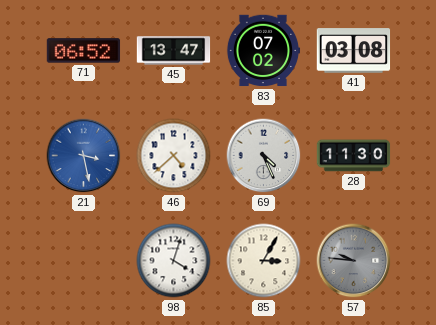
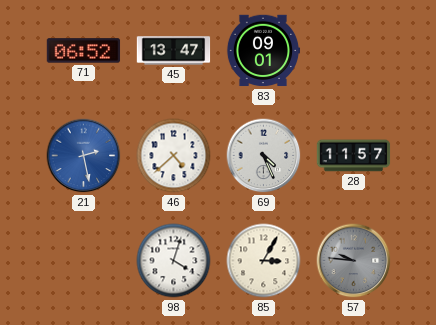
83: 07:02 -> 09:01 (263, 51)
41: 03:08 -> none (354, 51)
21: 3:28 -> 2:28 (84, 156)
28: 11:30 -> 11:57 (354, 156)
